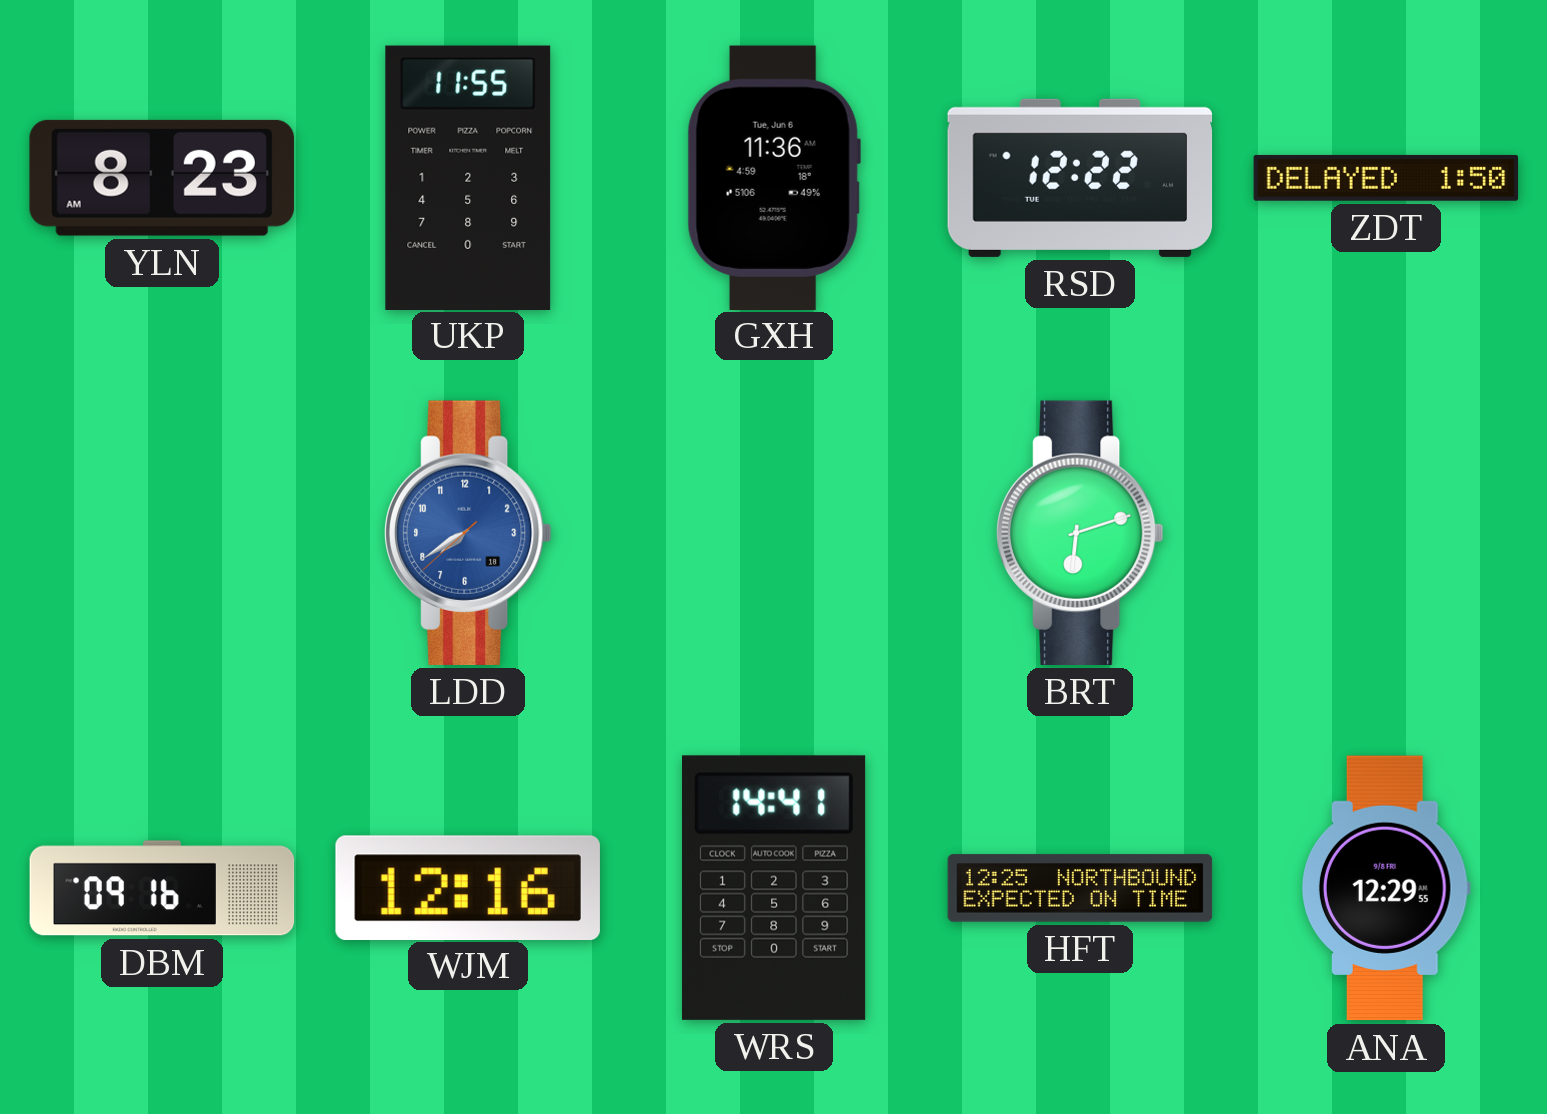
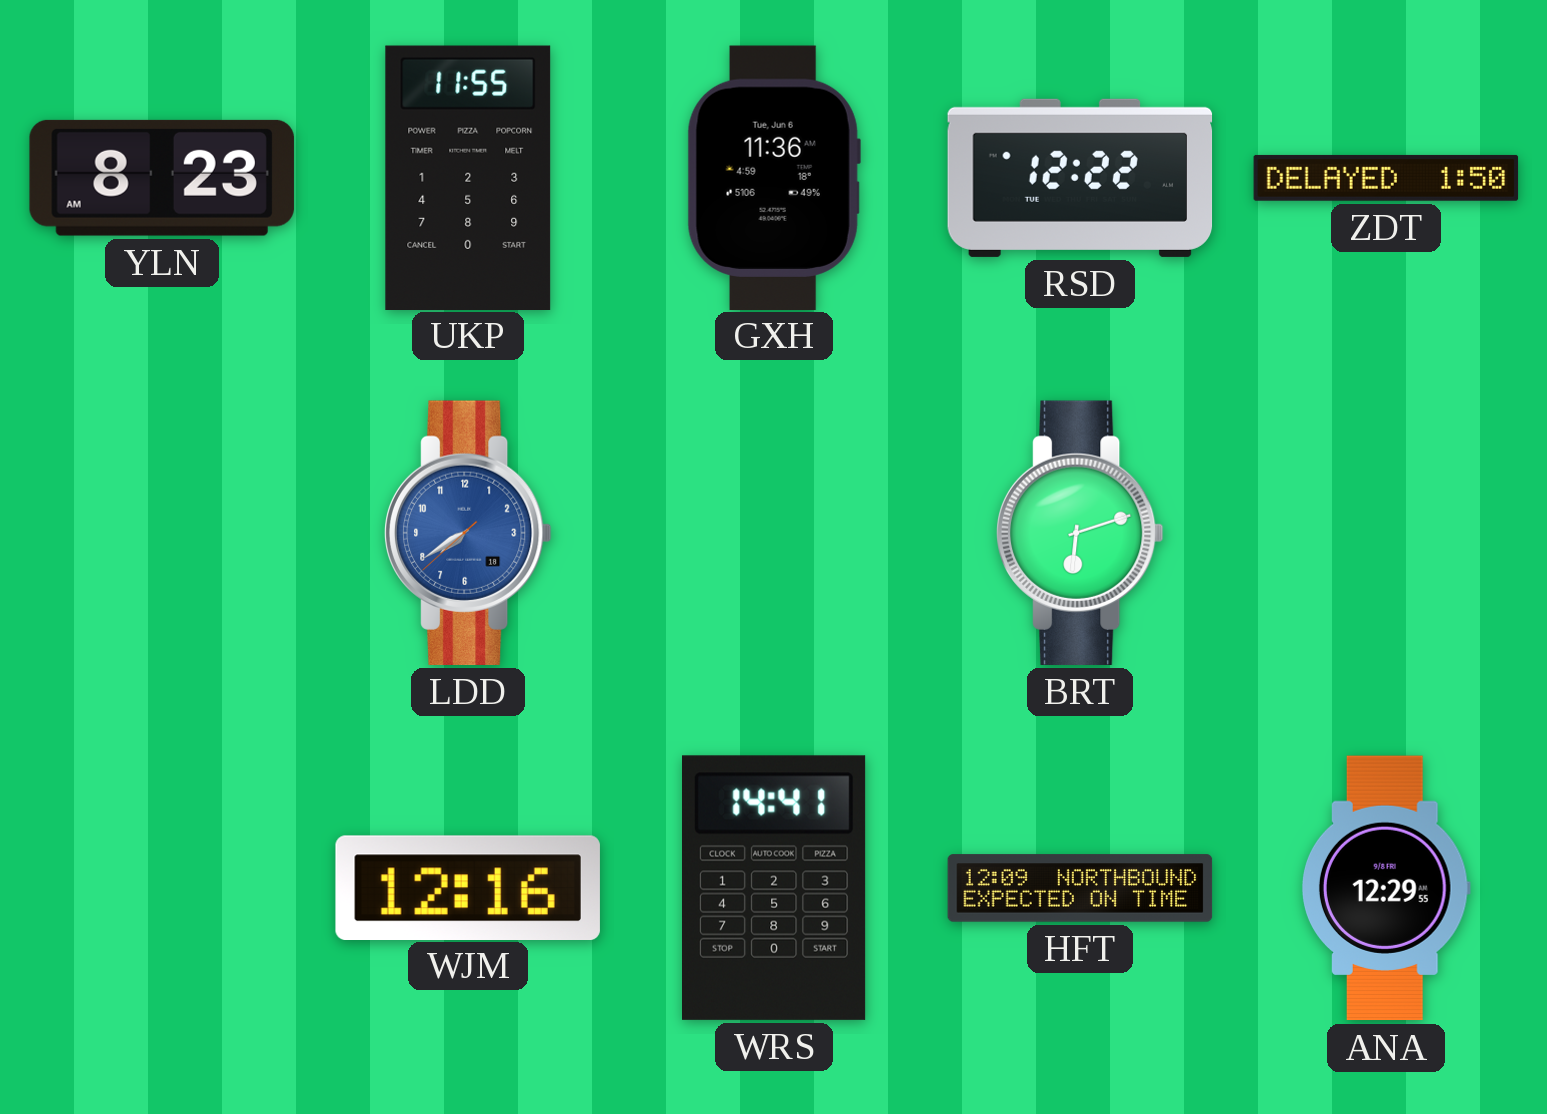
DBM: 09:16 -> none (162, 888)
HFT: 12:25 -> 12:09 (1080, 888)
